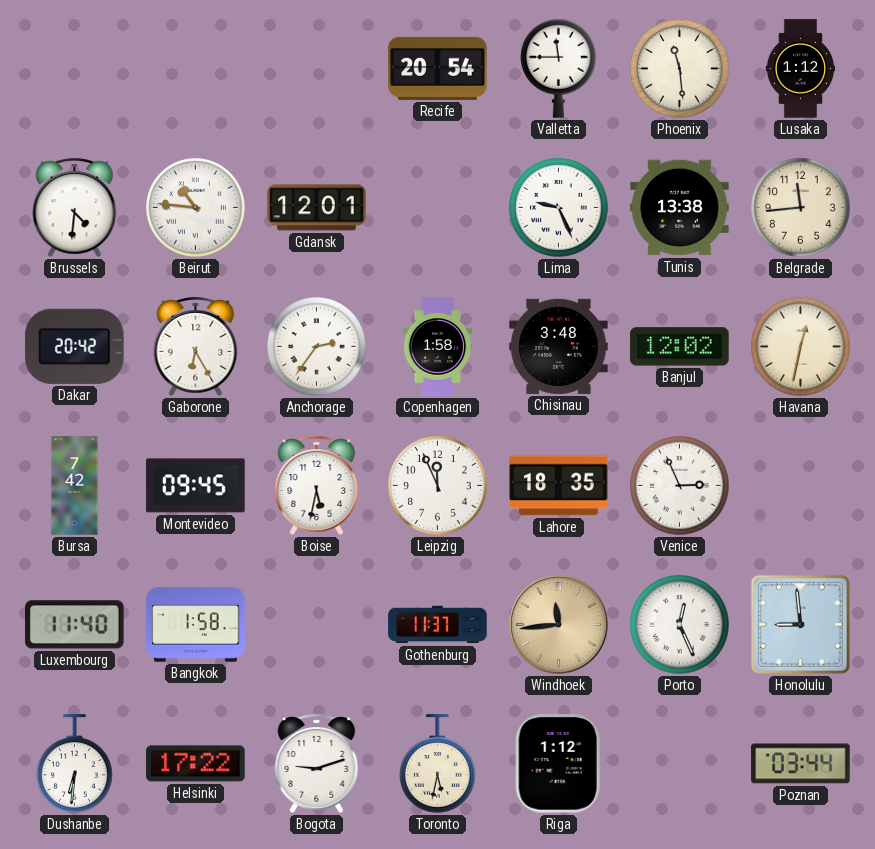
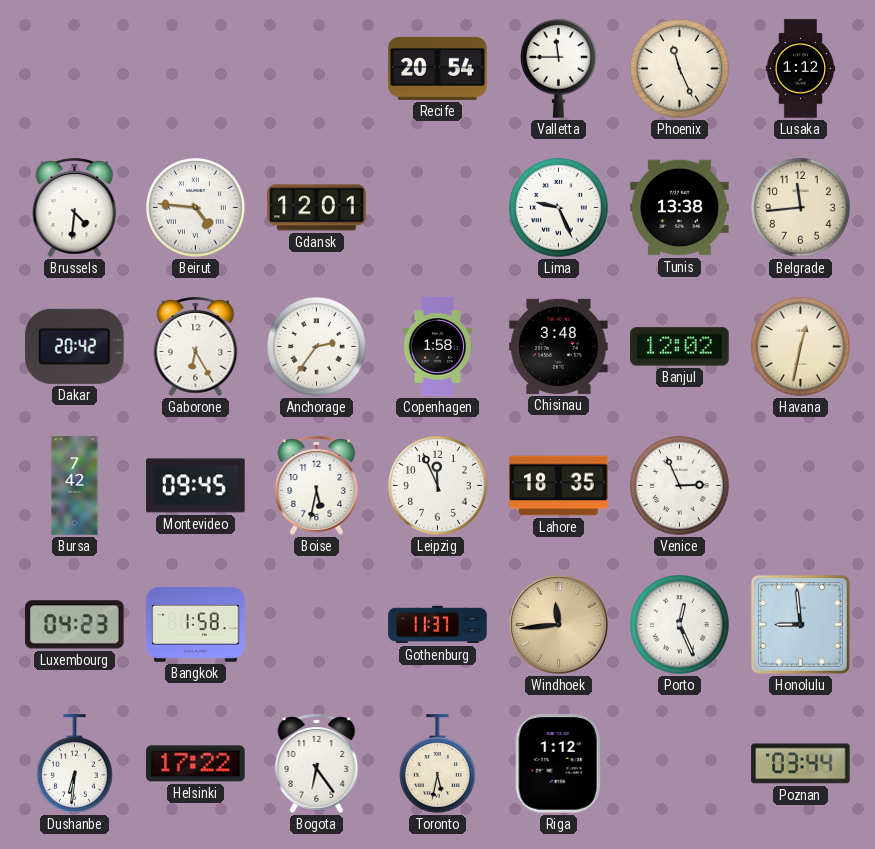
Phoenix: 11:29 -> 11:26 (680, 69)
Beirut: 10:46 -> 4:46 (196, 208)
Luxembourg: 11:40 -> 04:23 (75, 625)
Bogota: 9:12 -> 6:24 (317, 763)
